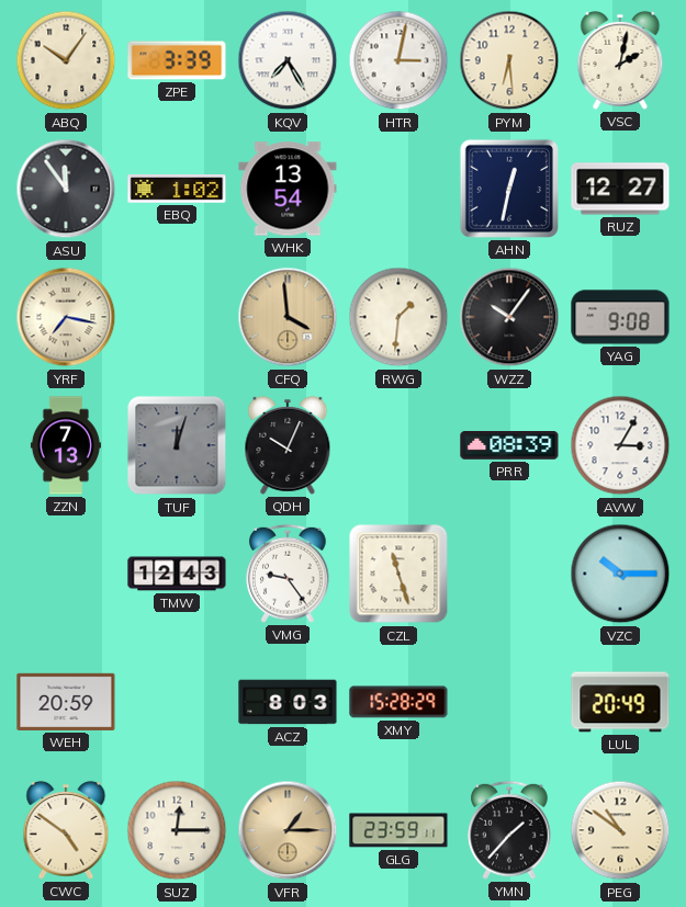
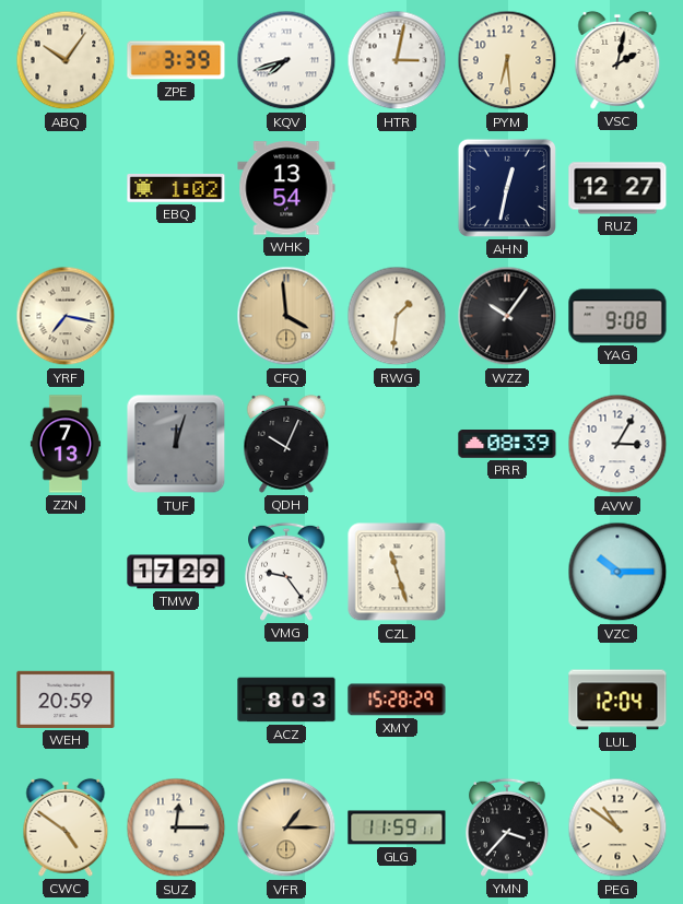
KQV: 7:25 -> 7:42 (286, 60)
ASU: 11:54 -> none (66, 189)
TMW: 12:43 -> 17:29 (176, 572)
LUL: 20:49 -> 12:04 (617, 700)
GLG: 23:59 -> 11:59 (397, 827)
YMN: 1:37 -> 3:37 (507, 827)
